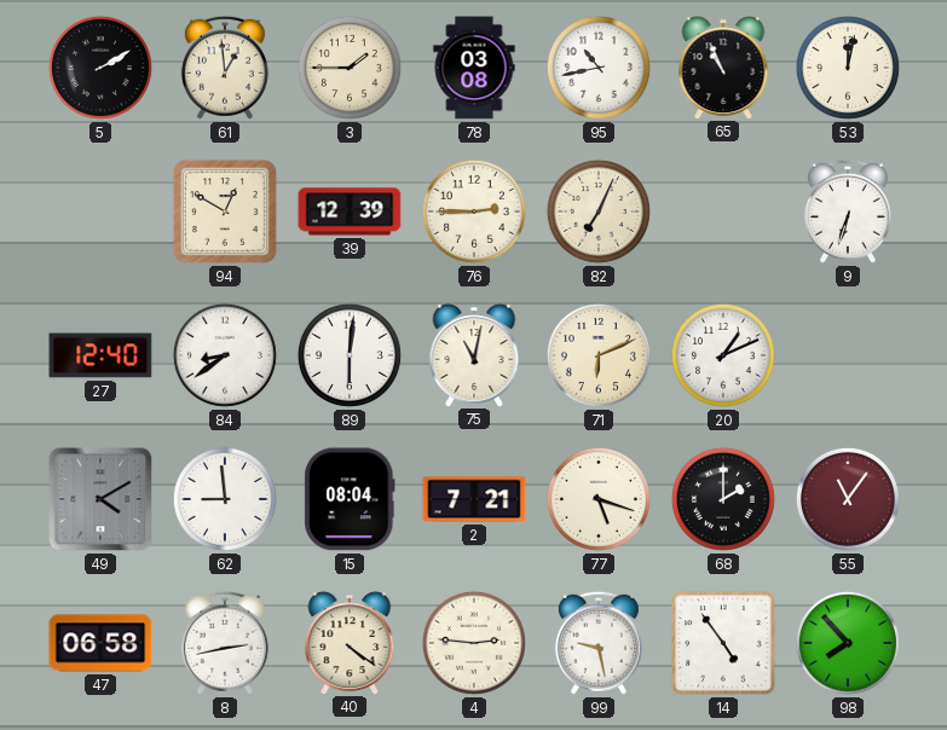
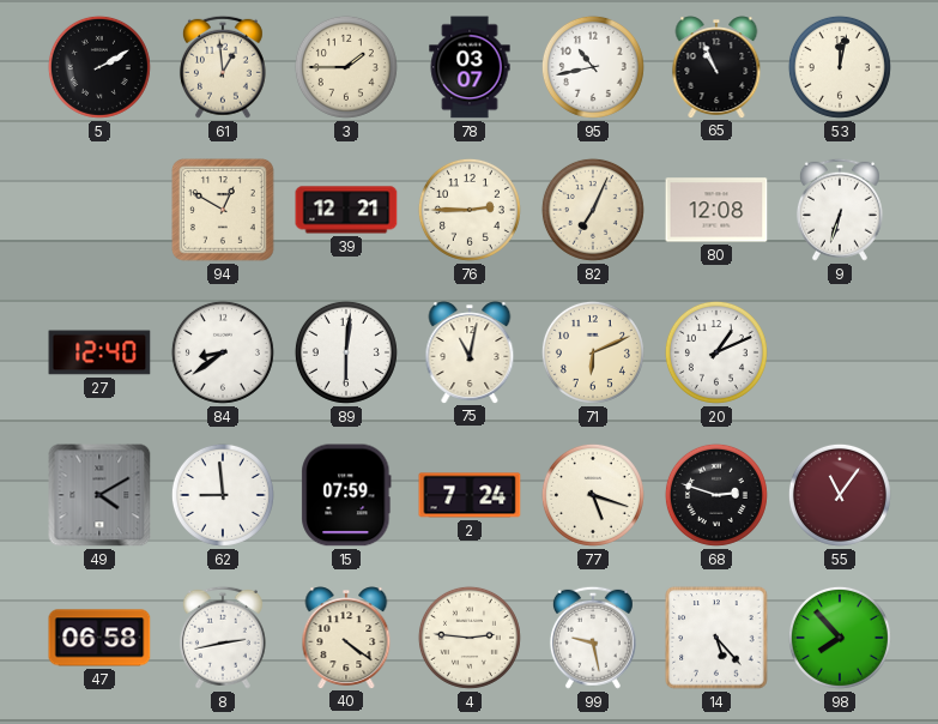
78: 03:08 -> 03:07 (470, 67)
39: 12:39 -> 12:21 (346, 210)
80: none -> 12:08 (716, 210)
15: 08:04 -> 07:59 (346, 495)
2: 7:21 -> 7:24 (470, 495)
68: 2:00 -> 2:48 (716, 495)
14: 4:54 -> 5:23 (716, 638)
